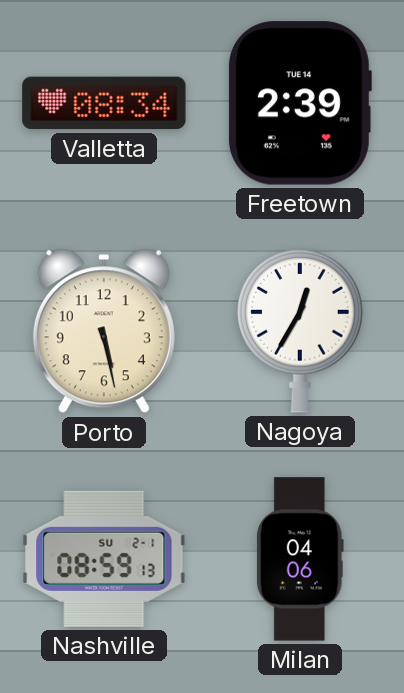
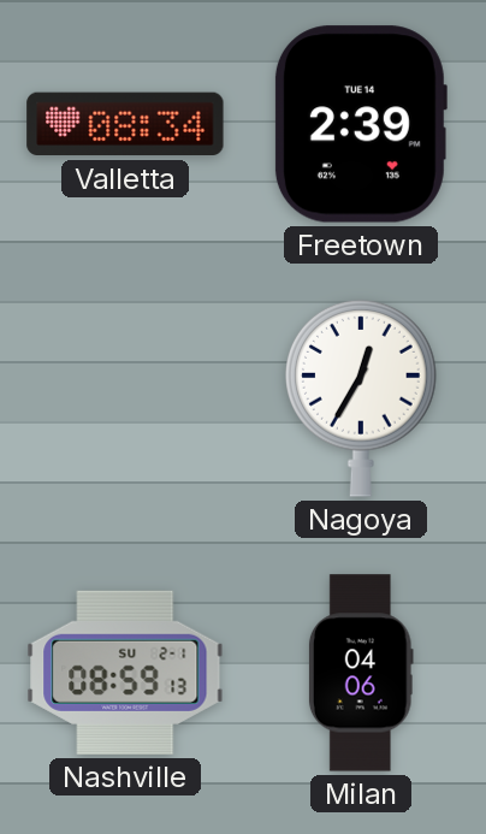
Porto: 5:28 -> none (104, 331)
